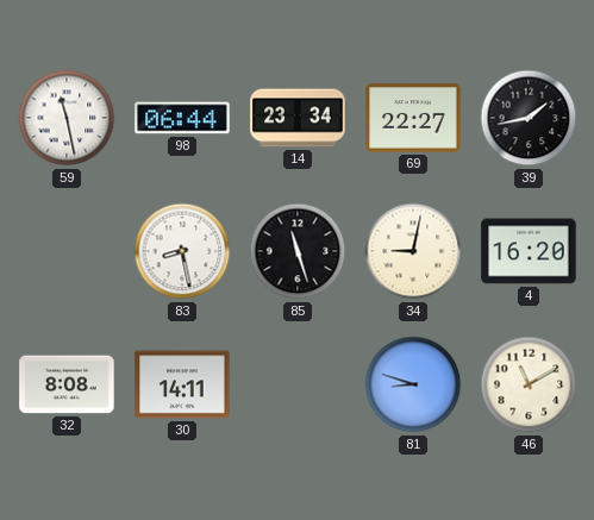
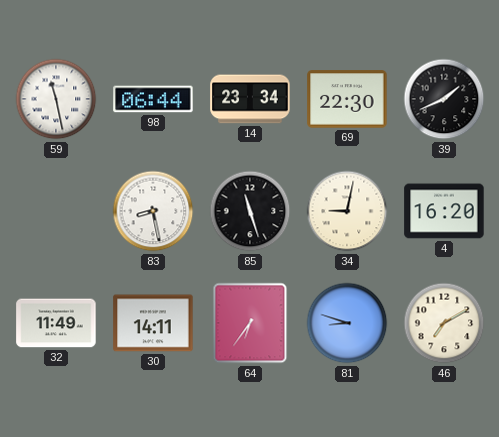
69: 22:27 -> 22:30 (347, 99)
39: 1:43 -> 1:41 (444, 99)
32: 8:08 -> 11:49 (56, 323)
64: none -> 6:36 (250, 323)
46: 11:10 -> 7:10 (444, 323)
